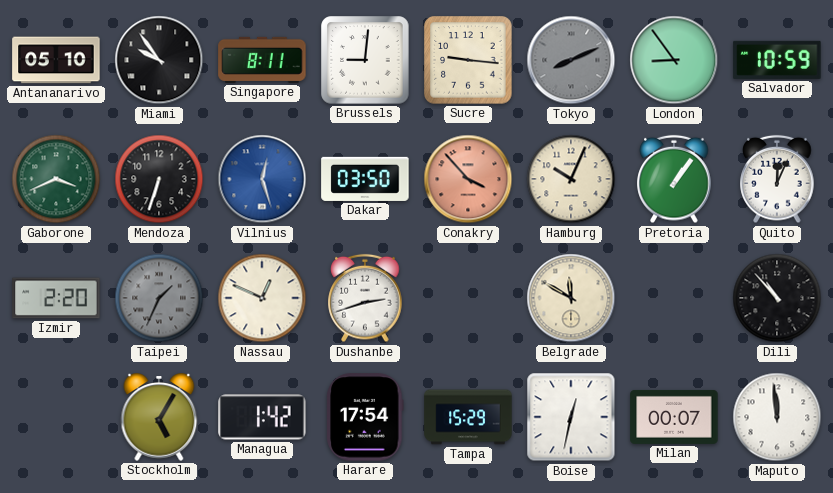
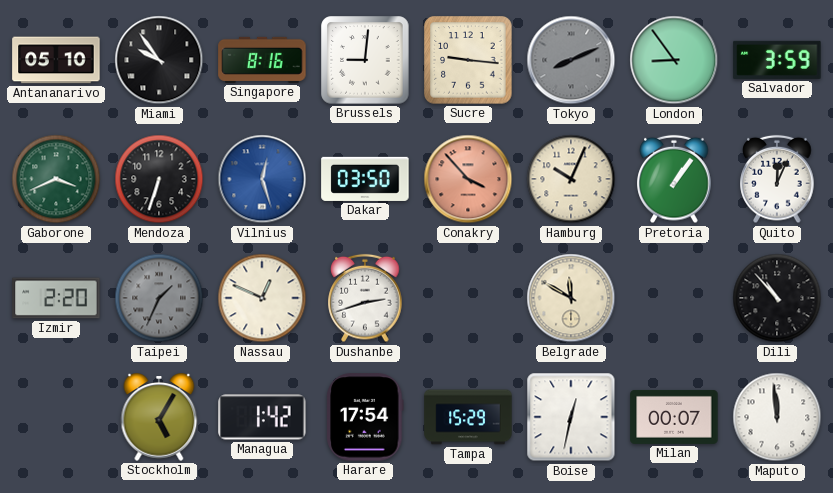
Singapore: 8:11 -> 8:16 (262, 60)
Salvador: 10:59 -> 3:59 (777, 60)
